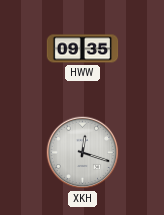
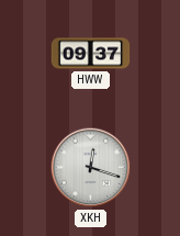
HWW: 09:35 -> 09:37 (91, 54)
